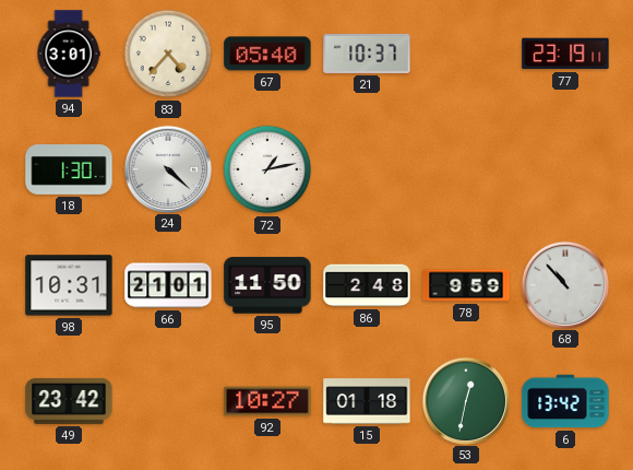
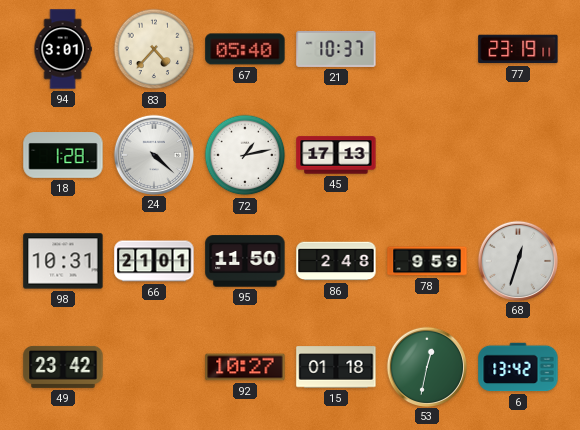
18: 1:30 -> 1:28 (63, 155)
45: none -> 17:13 (336, 155)
68: 10:53 -> 12:33 (517, 260)
